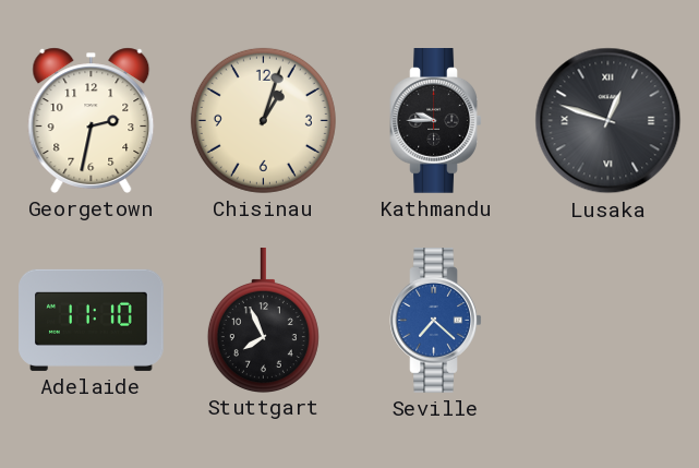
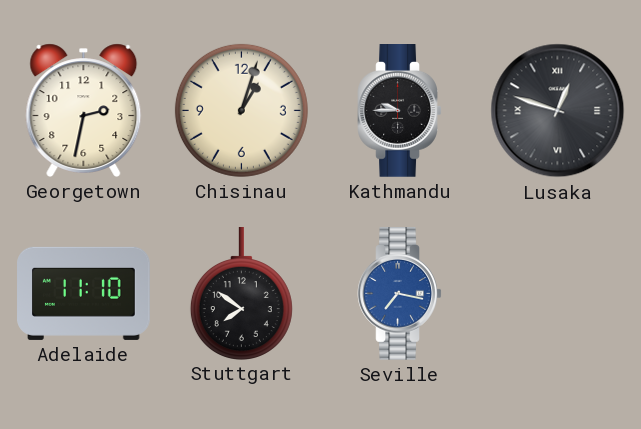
Stuttgart: 7:56 -> 7:51 (241, 294)
Seville: 7:22 -> 7:17 (400, 294)
